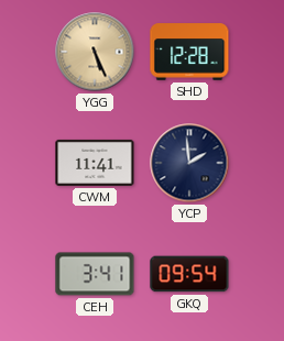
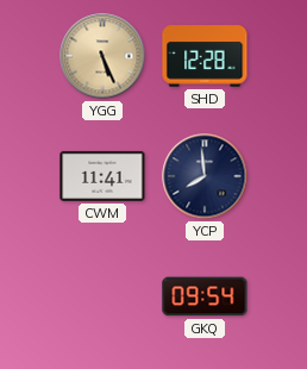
YCP: 1:59 -> 7:59 (205, 176)
CEH: 3:41 -> none (95, 274)
